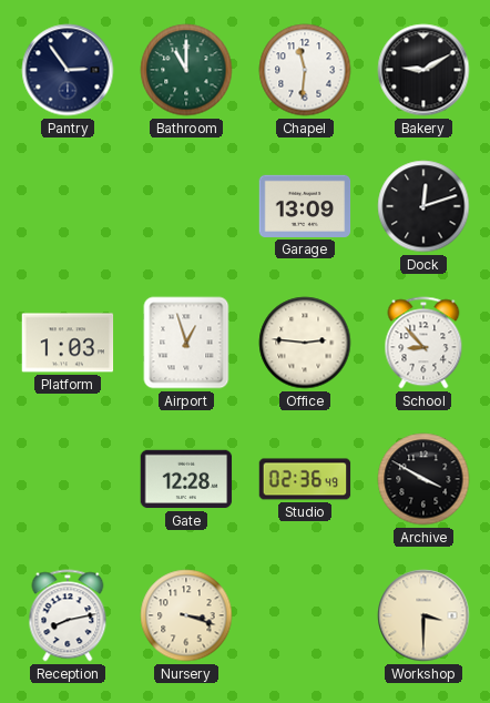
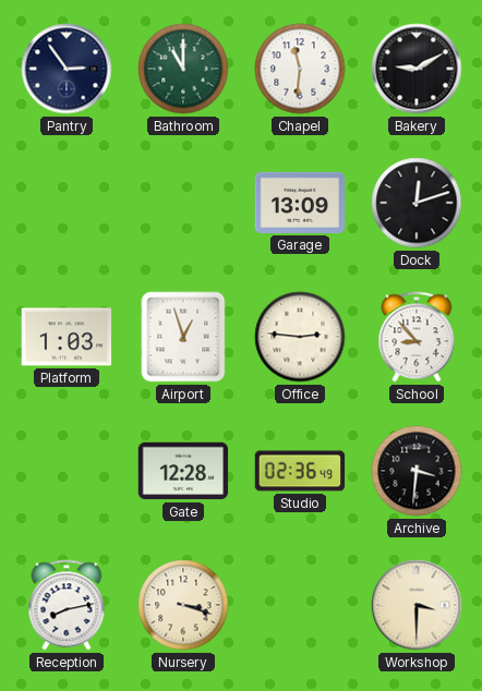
Archive: 3:50 -> 3:31 (417, 471)
